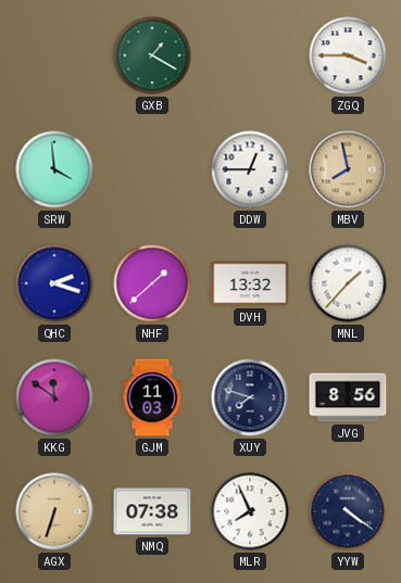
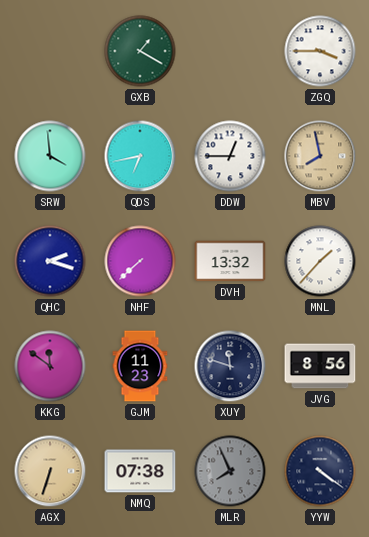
QDS: none -> 6:43 (140, 156)
NHF: 1:38 -> 7:38 (140, 261)
GJM: 11:03 -> 11:23 (140, 366)
XUY: 7:48 -> 11:48 (230, 366)
MLR dial: white -> grey (230, 471)
